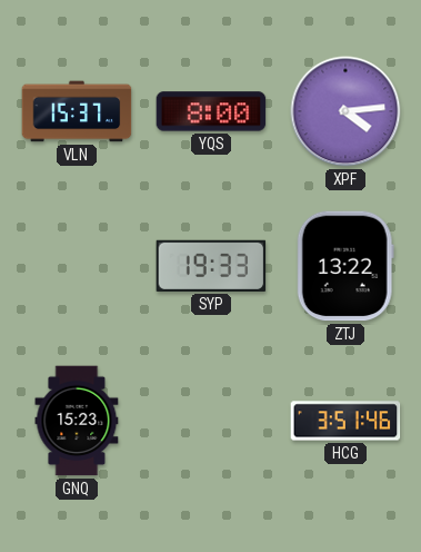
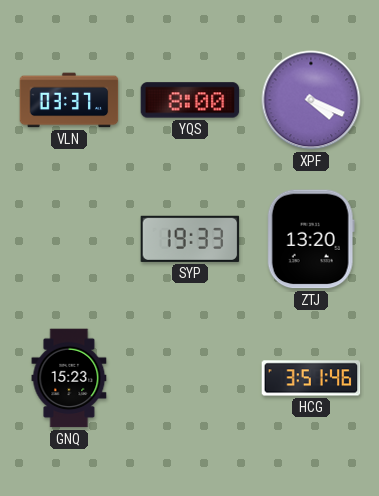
VLN: 15:37 -> 03:37 (69, 100)
XPF: 4:14 -> 4:19 (311, 100)
ZTJ: 13:22 -> 13:20 (311, 239)
